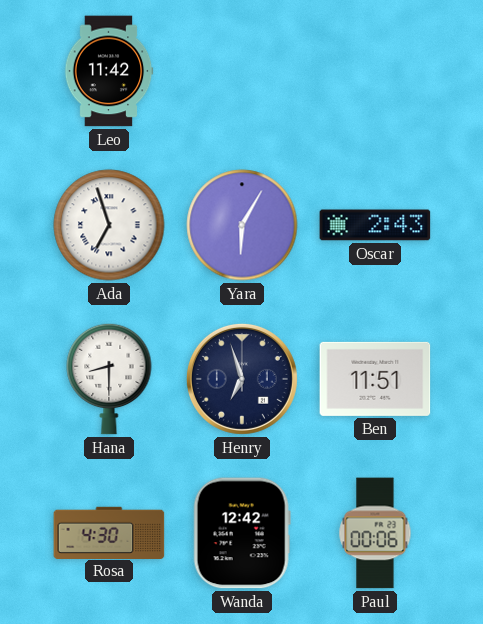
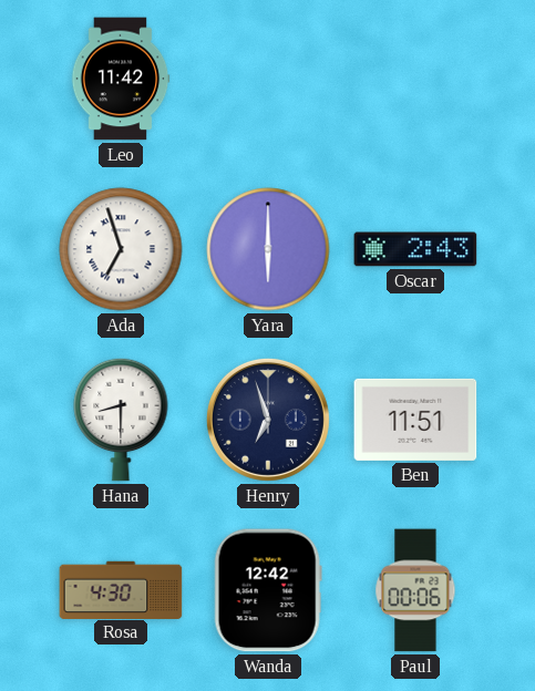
Yara: 6:05 -> 6:00 (268, 249)
